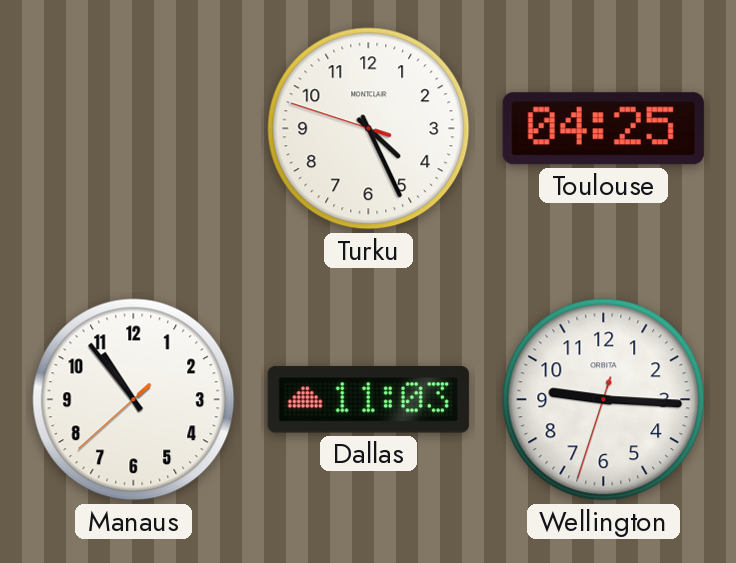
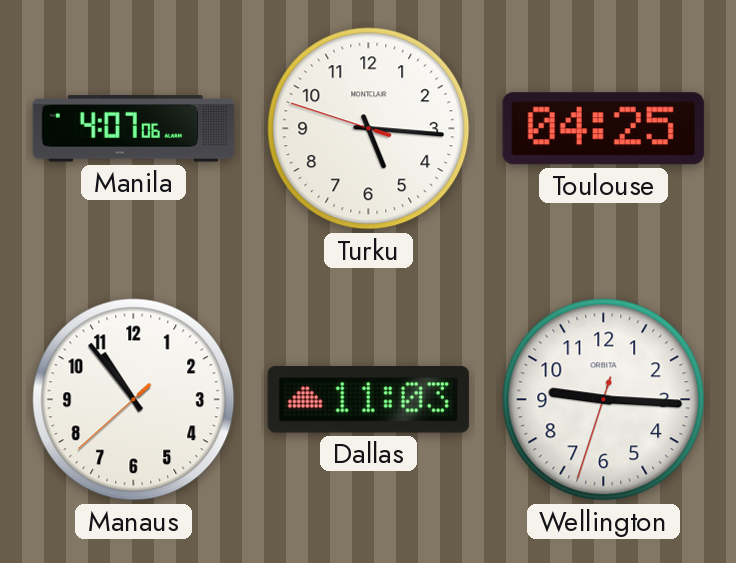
Manila: none -> 4:07 (133, 129)
Turku: 4:25 -> 5:15 (369, 129)
